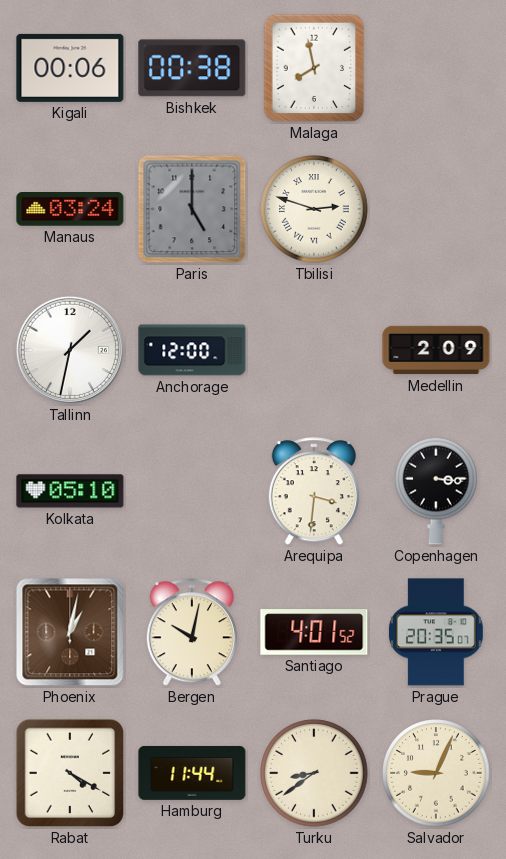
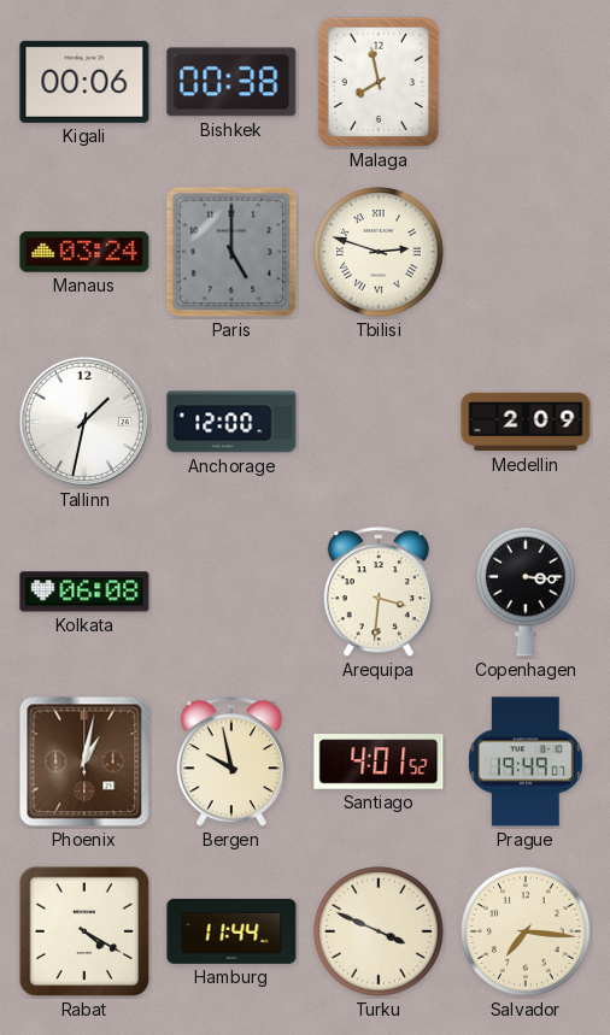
Kolkata: 05:10 -> 06:08 (84, 592)
Bergen: 10:02 -> 9:58 (231, 763)
Prague: 20:35 -> 19:49 (526, 761)
Turku: 8:39 -> 3:49 (379, 931)
Salvador: 9:04 -> 7:16 (526, 931)
